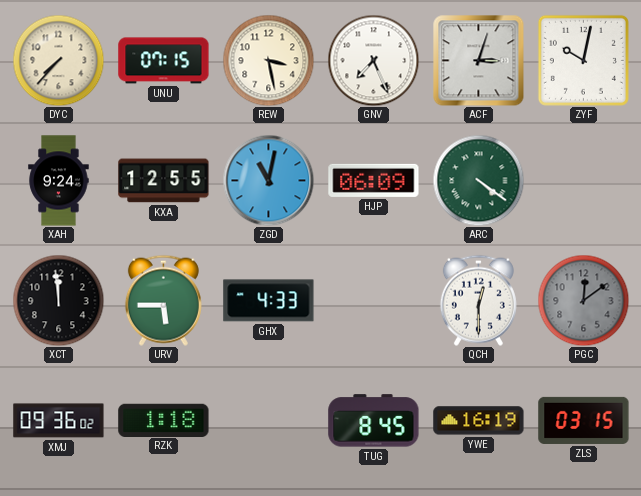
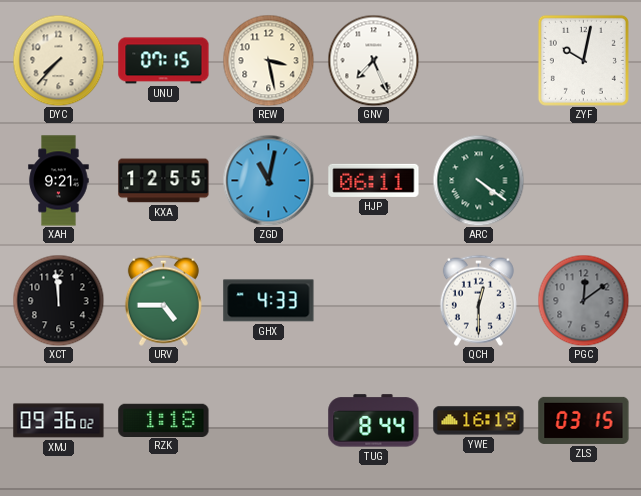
ACF: 3:03 -> none (478, 60)
XAH: 9:24 -> 9:21 (59, 181)
HJP: 06:09 -> 06:11 (374, 180)
URV: 5:45 -> 4:45 (163, 300)
TUG: 8:45 -> 8:44 (374, 421)
